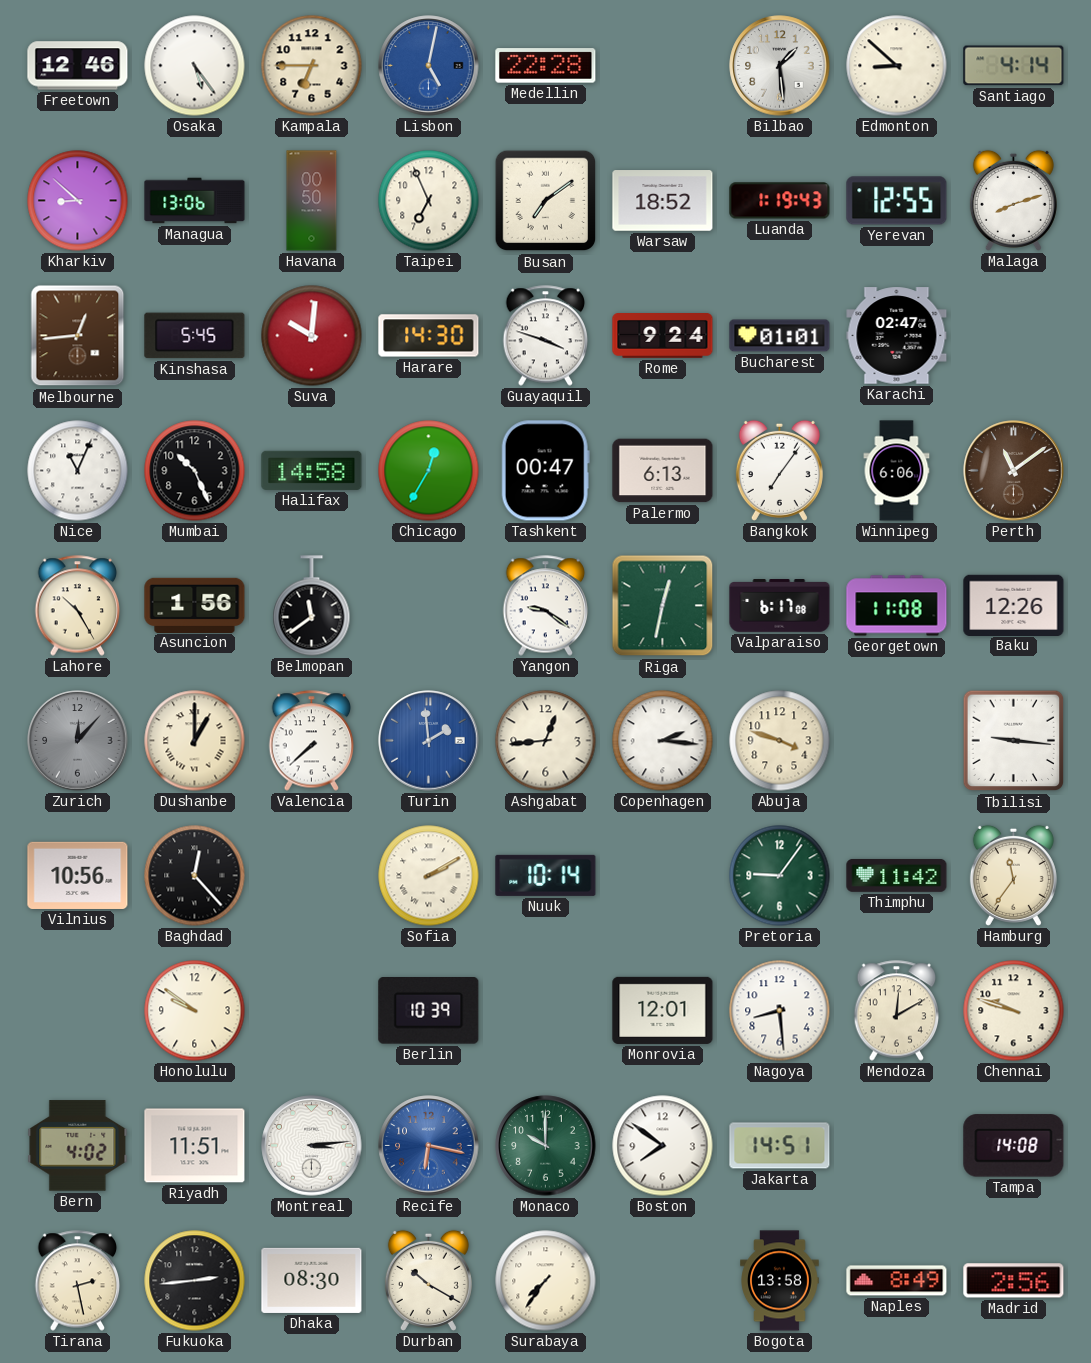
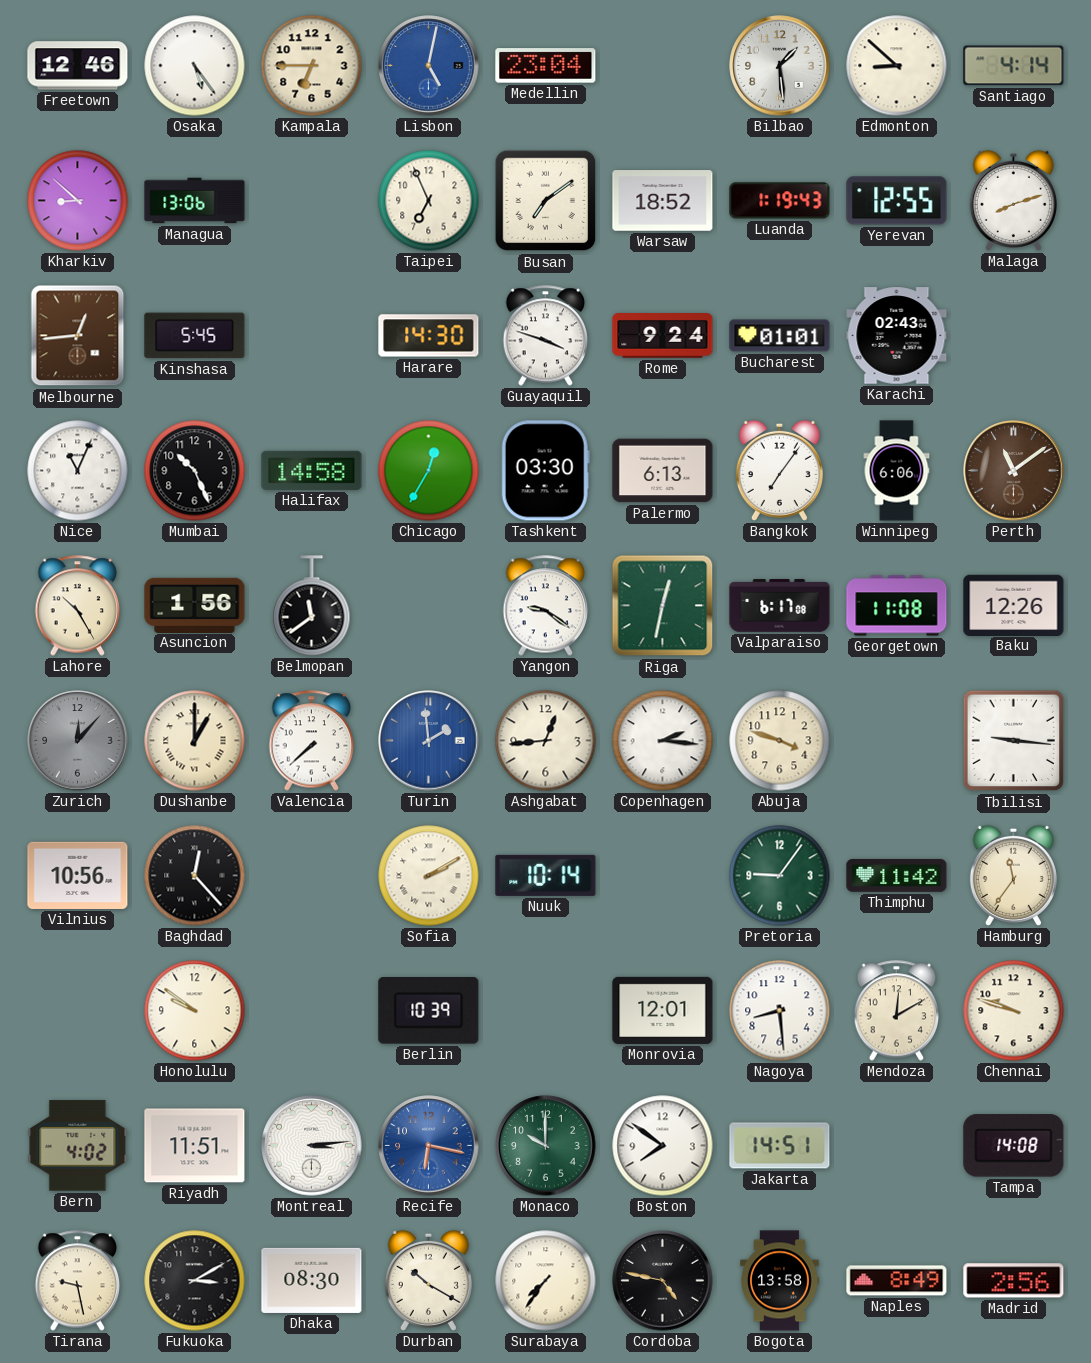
Medellin: 22:28 -> 23:04 (546, 66)
Havana: 00:50 -> none (312, 201)
Suva: 10:01 -> none (312, 336)
Karachi: 02:47 -> 02:43 (897, 336)
Tashkent: 00:47 -> 03:30 (545, 471)
Tirana: 2:28 -> 9:28 (78, 1281)
Fukuoka: 2:44 -> 3:10 (195, 1281)
Cordoba: none -> 4:47 (663, 1281)
